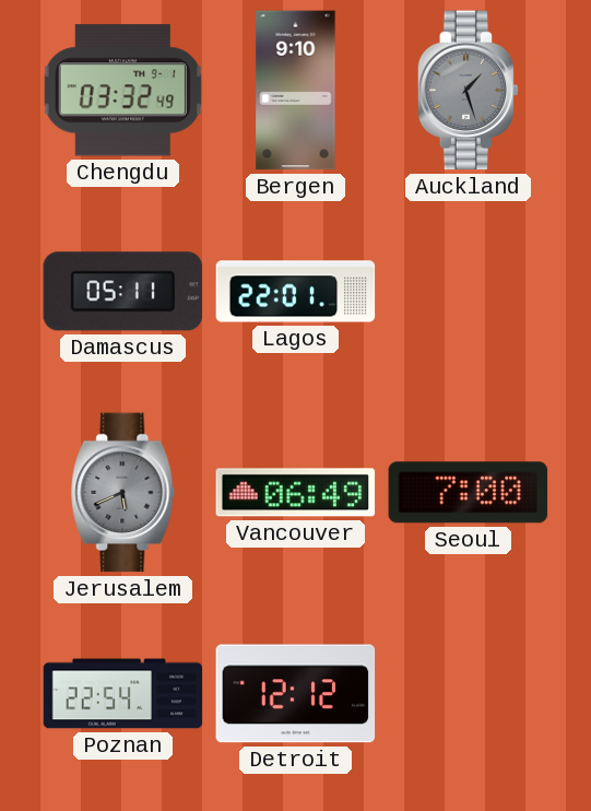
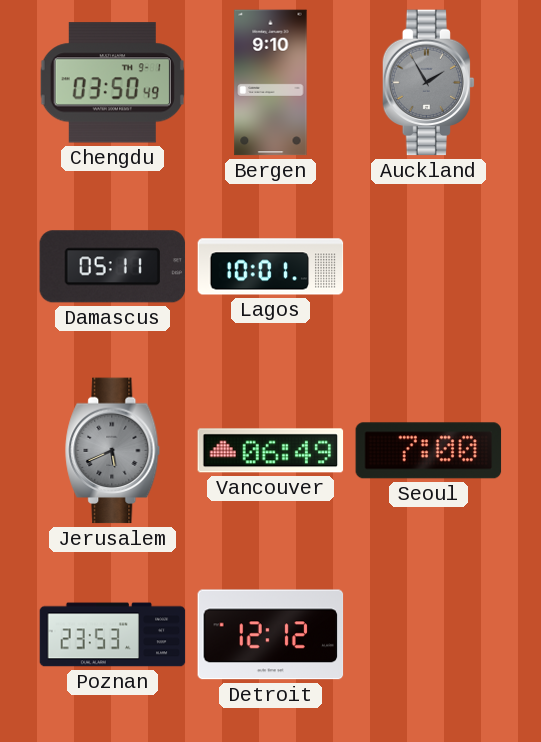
Chengdu: 03:32 -> 03:50 (112, 83)
Auckland: 1:27 -> 1:55 (429, 83)
Lagos: 22:01 -> 10:01 (271, 267)
Poznan: 22:54 -> 23:53 (113, 635)
